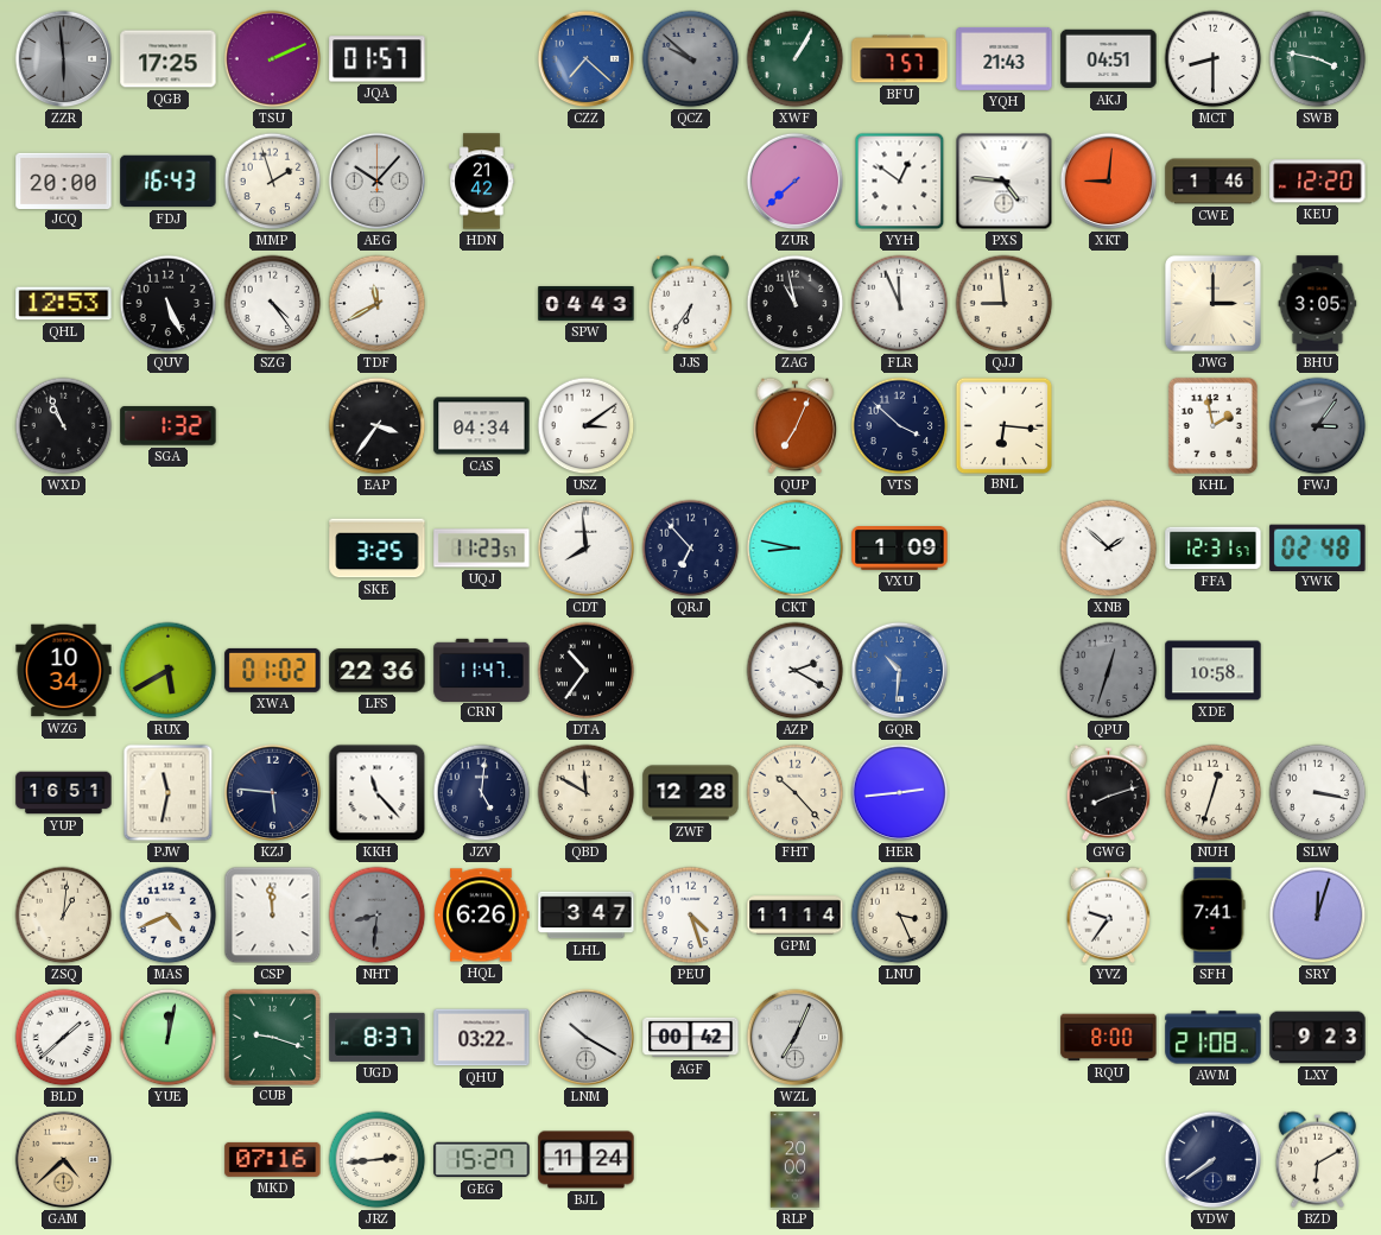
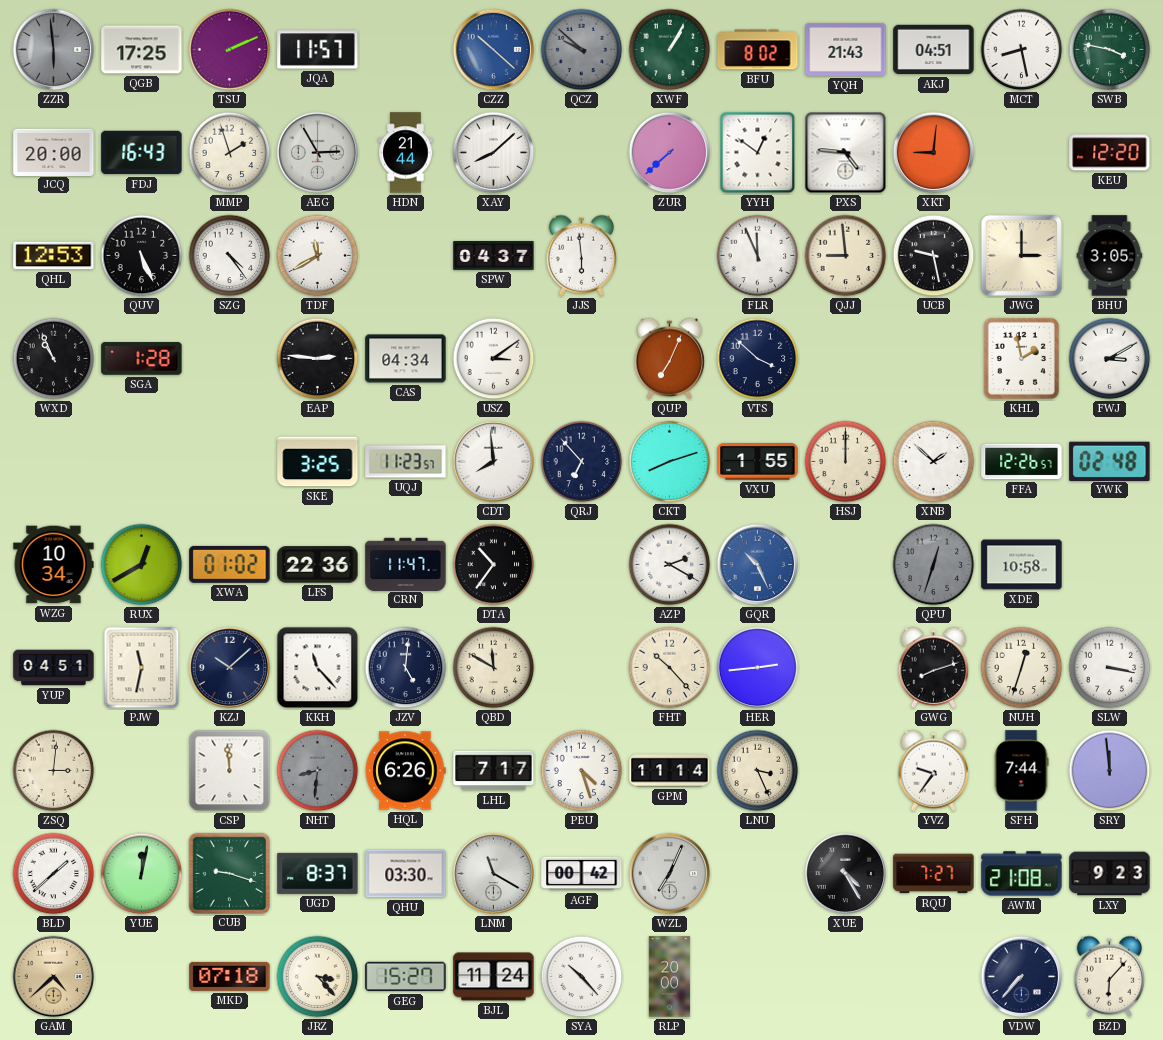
JQA: 01:57 -> 11:57 (318, 50)
CZZ: 7:22 -> 10:22 (494, 50)
BFU: 7:57 -> 8:02 (758, 50)
MCT: 8:30 -> 8:28 (1022, 50)
AEG: 10:07 -> 2:55 (318, 153)
HDN: 21:42 -> 21:44 (406, 153)
XAY: none -> 8:08 (494, 153)
CWE: 1:46 -> none (1214, 182)
SPW: 04:43 -> 04:37 (494, 256)
JJS: 6:36 -> 5:59 (582, 255)
ZAG: 10:58 -> none (796, 304)
UCB: none -> 9:28 (934, 256)
SGA: 1:32 -> 1:28 (142, 359)
EAP: 3:36 -> 2:46 (318, 359)
BNL: 6:16 -> none (1003, 425)
FWJ: 3:06 -> 3:10 (1110, 359)
FWJ dial: grey -> white (1110, 359)
CKT: 8:47 -> 8:12 (670, 462)
VXU: 1:09 -> 1:55 (758, 462)
HSJ: none -> 12:00 (846, 462)
FFA: 12:31 -> 12:26 (1022, 462)
RUX: 5:40 -> 12:40 (142, 565)
GQR: 10:31 -> 10:26 (758, 565)
YUP: 16:51 -> 04:51 (54, 668)
KZJ: 5:46 -> 10:08 (230, 668)
ZWF: 12:28 -> none (691, 793)
ZSQ: 1:01 -> 3:01 (54, 771)
MAS: 4:41 -> none (169, 916)
LHL: 3:47 -> 7:17 (494, 771)
SFH: 7:41 -> 7:44 (1021, 771)
SRY: 12:03 -> 11:59 (1110, 771)
QHU: 03:22 -> 03:30 (406, 874)
LNM: 10:20 -> 11:20 (494, 874)
XUE: none -> 4:25 (846, 874)
RQU: 8:00 -> 7:27 (934, 874)
MKD: 07:16 -> 07:18 (230, 976)
JRZ: 2:44 -> 3:23 (318, 977)
SYA: none -> 10:23 (582, 977)
VDW: 7:39 -> 7:37 (1022, 977)
BZD: 6:10 -> 6:07 (1110, 976)
